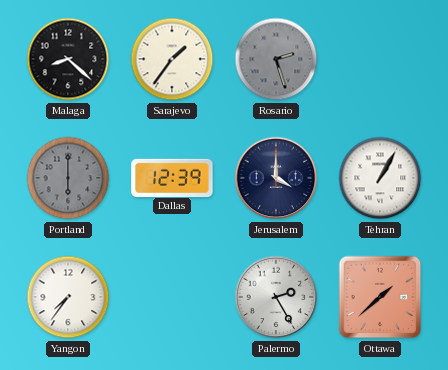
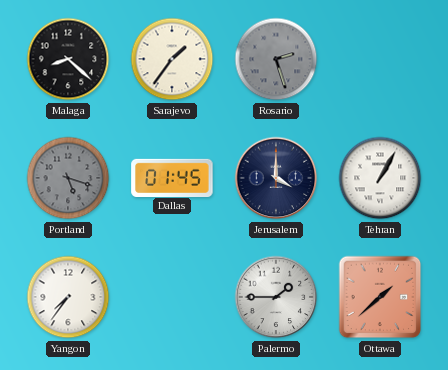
Portland: 6:00 -> 5:18 (68, 178)
Dallas: 12:39 -> 01:45 (172, 177)
Palermo: 2:25 -> 1:45 (276, 297)
